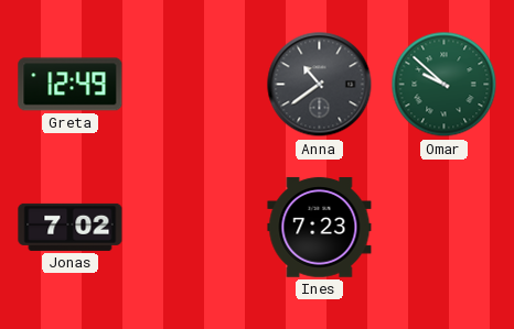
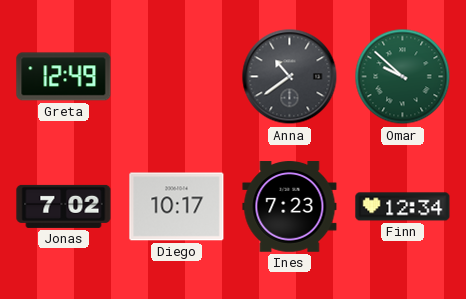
Diego: none -> 10:17 (177, 207)
Finn: none -> 12:34 (403, 207)
